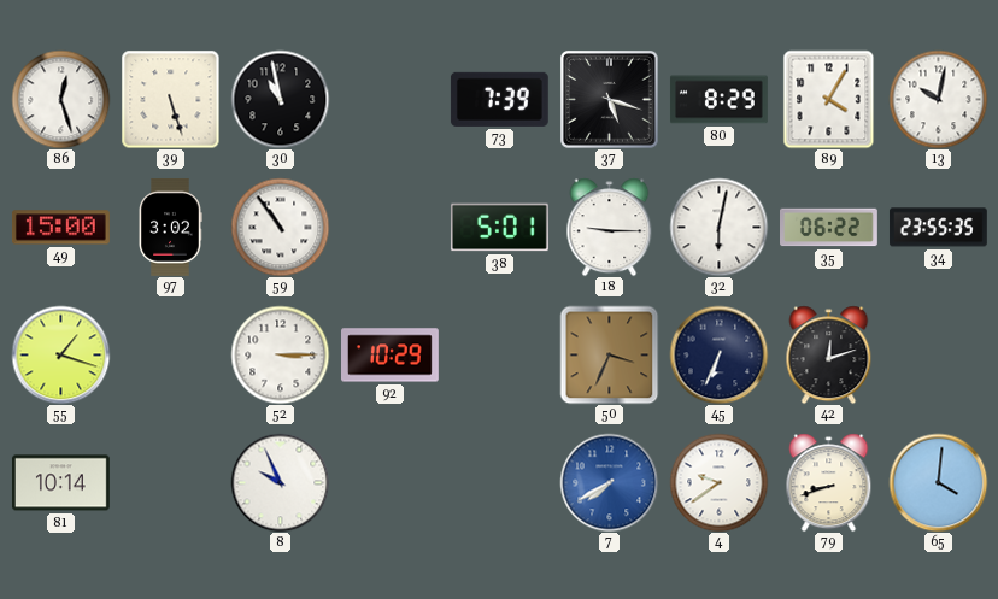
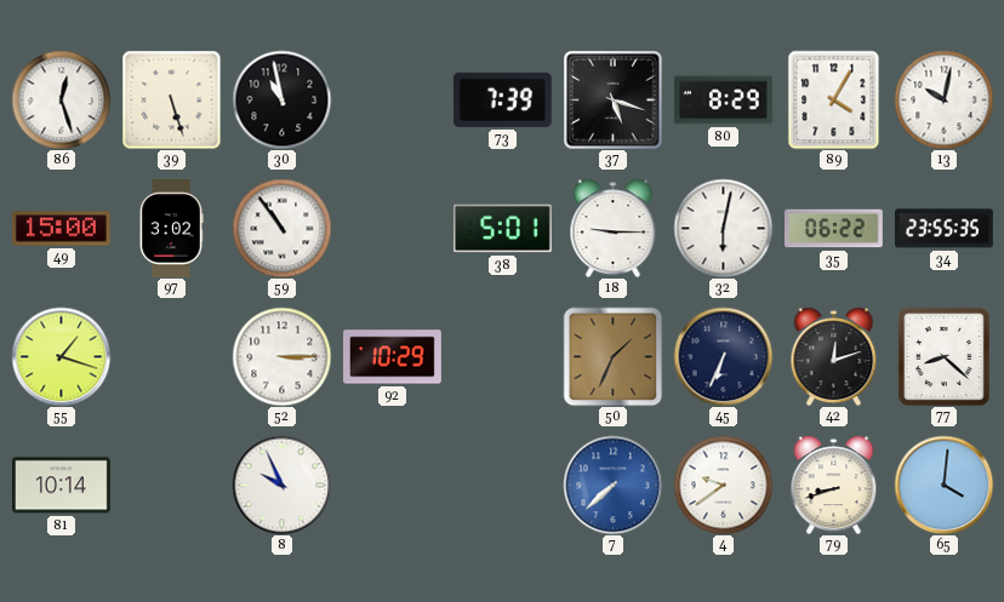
50: 3:34 -> 1:34 (612, 356)
77: none -> 8:22 (943, 356)
7: 7:40 -> 7:38 (612, 485)
